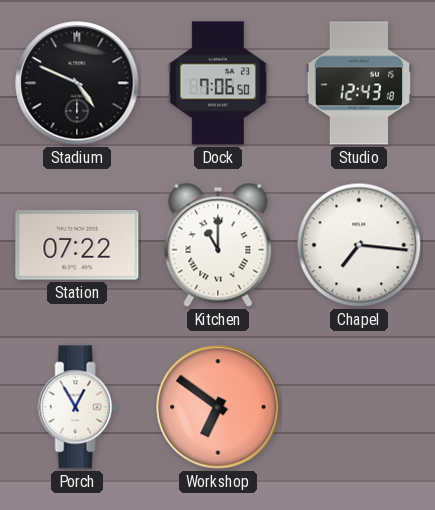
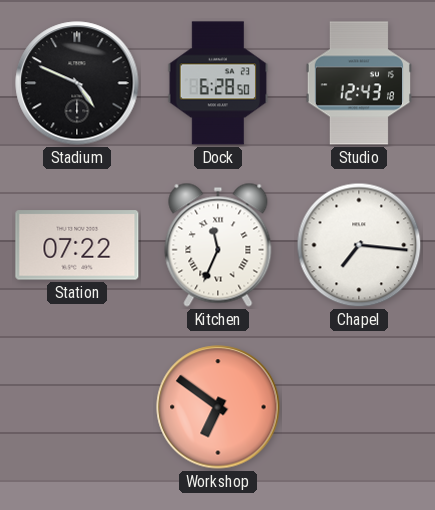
Dock: 7:06 -> 6:28 (218, 83)
Kitchen: 11:00 -> 11:34 (218, 245)
Porch: 12:55 -> none (77, 407)
